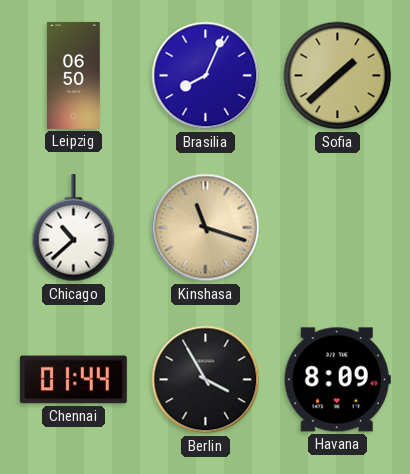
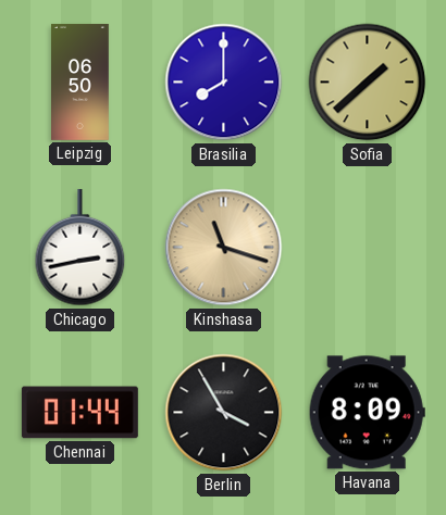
Brasilia: 8:04 -> 8:00 (224, 83)
Chicago: 10:38 -> 2:43 (80, 248)
